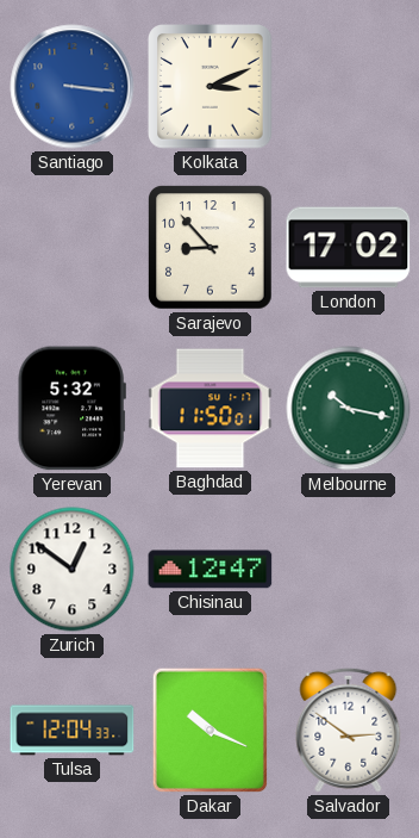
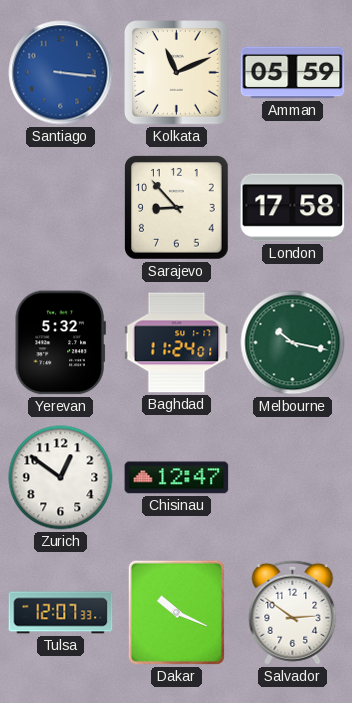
Kolkata: 3:11 -> 11:11 (177, 73)
Amman: none -> 05:59 (293, 73)
London: 17:02 -> 17:58 (293, 208)
Baghdad: 11:50 -> 11:24 (177, 343)
Tulsa: 12:04 -> 12:07 (61, 613)
